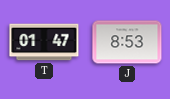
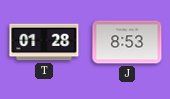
T: 01:47 -> 01:28 (44, 42)
